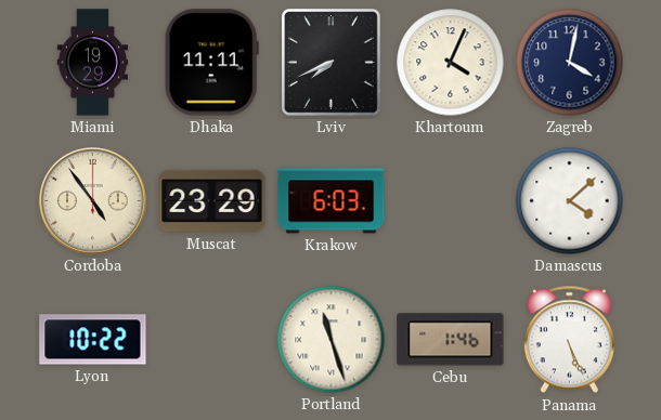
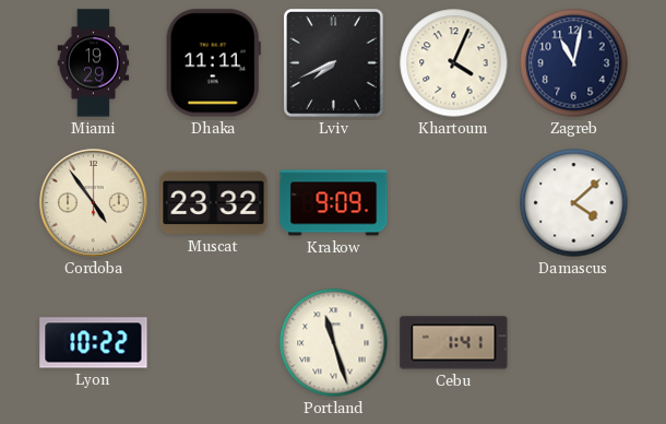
Zagreb: 4:02 -> 11:02 (574, 63)
Muscat: 23:29 -> 23:32 (214, 203)
Krakow: 6:03 -> 9:09 (334, 203)
Cebu: 1:46 -> 1:41 (454, 343)
Panama: 5:26 -> none (569, 340)
